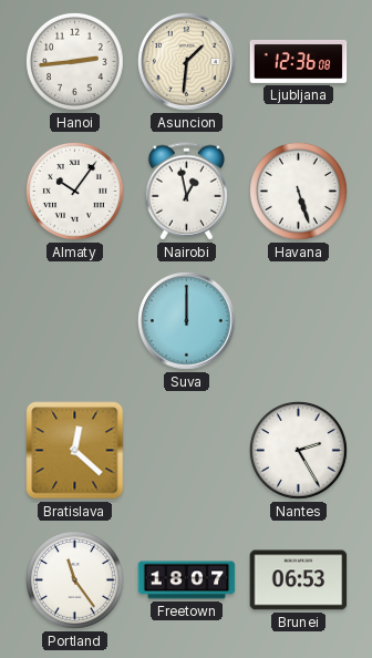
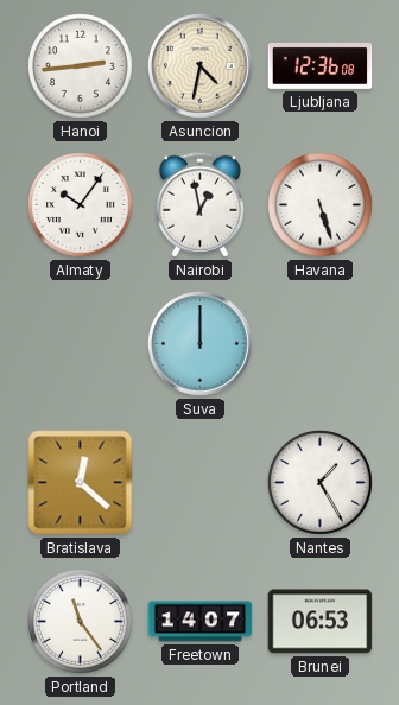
Asuncion: 1:31 -> 4:32 (201, 66)
Nantes: 2:25 -> 1:25 (321, 483)
Freetown: 18:07 -> 14:07 (201, 622)
